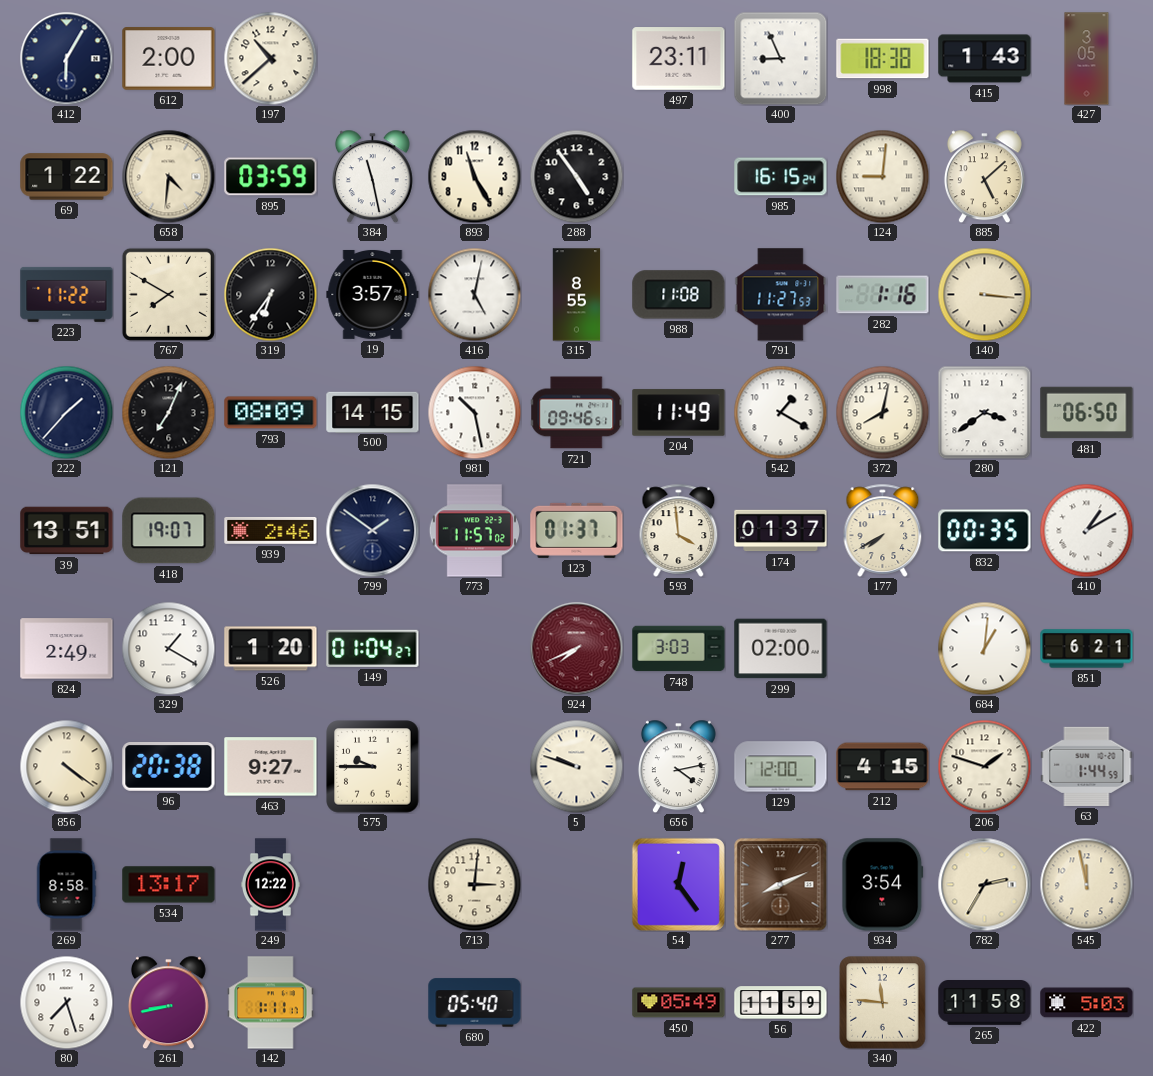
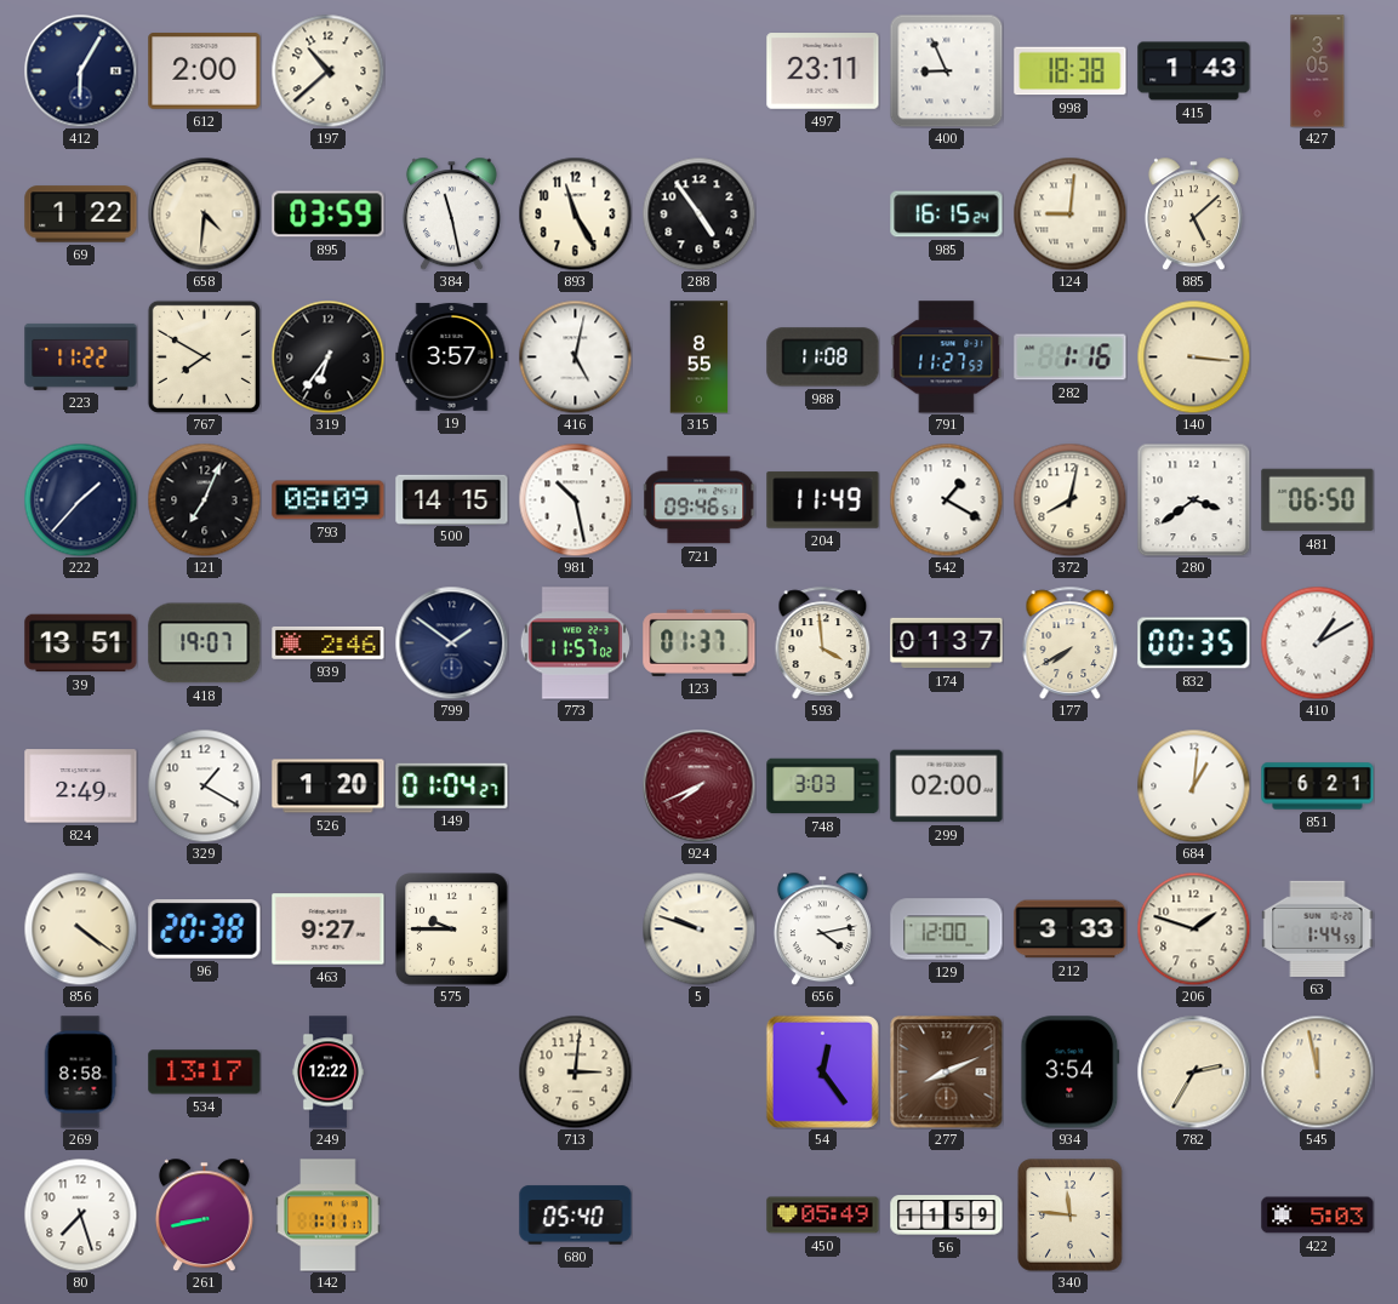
212: 4:15 -> 3:33 (1071, 930)
265: 11:58 -> none (985, 1003)
